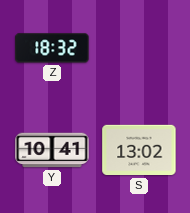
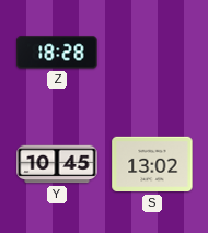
Z: 18:32 -> 18:28 (57, 53)
Y: 10:41 -> 10:45 (57, 164)
